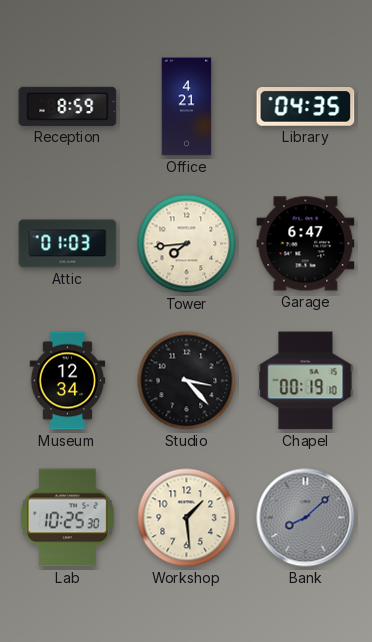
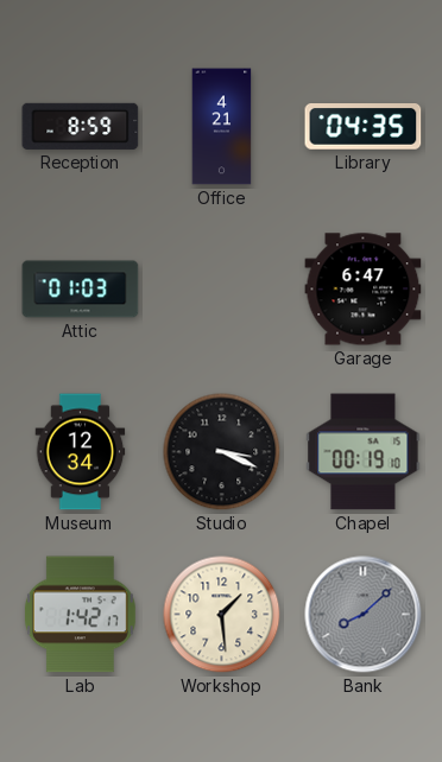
Tower: 7:44 -> none (187, 244)
Studio: 3:23 -> 3:19 (222, 452)
Lab: 10:25 -> 1:42 (80, 615)
